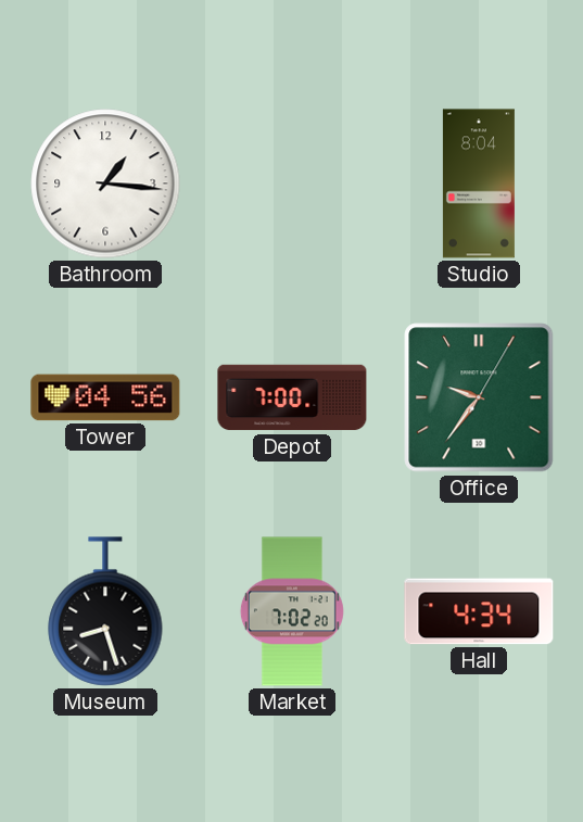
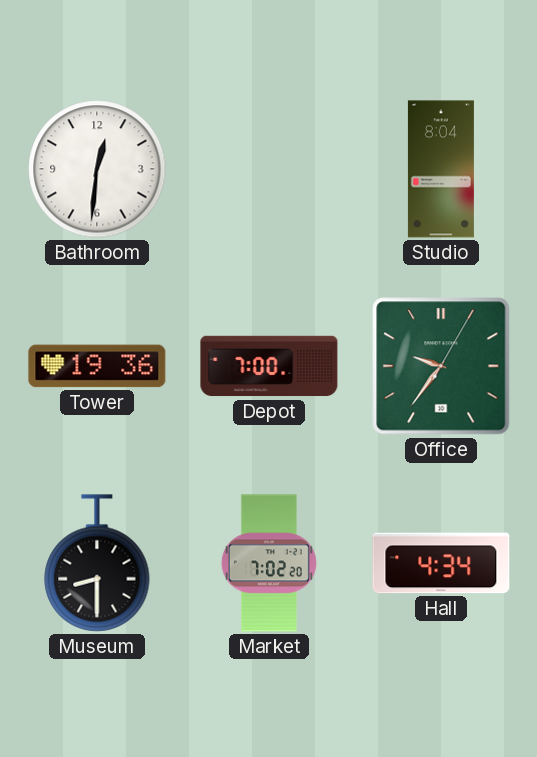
Bathroom: 1:16 -> 12:31 (97, 169)
Tower: 04:56 -> 19:36 (97, 366)
Museum: 8:27 -> 8:30 (97, 563)
